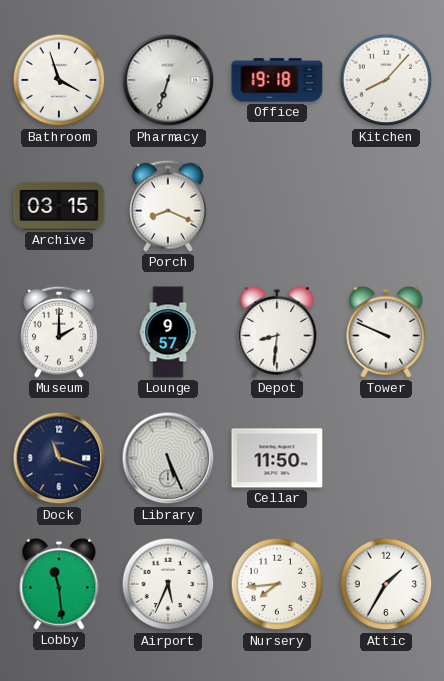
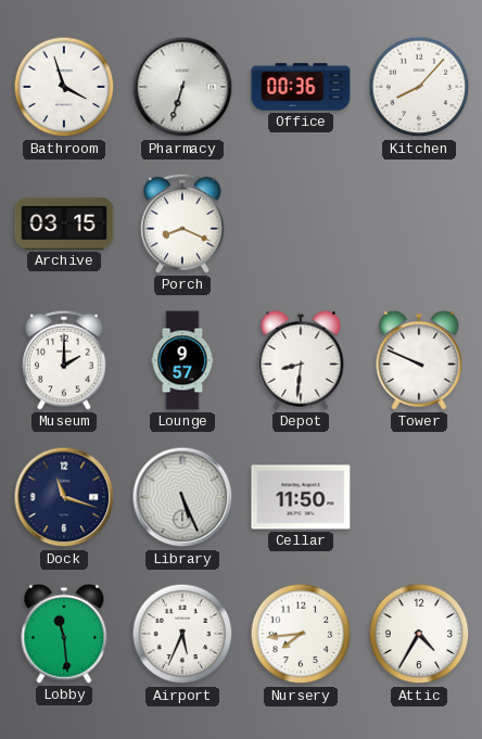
Office: 19:18 -> 00:36 (301, 87)
Attic: 1:35 -> 4:35 (419, 634)
